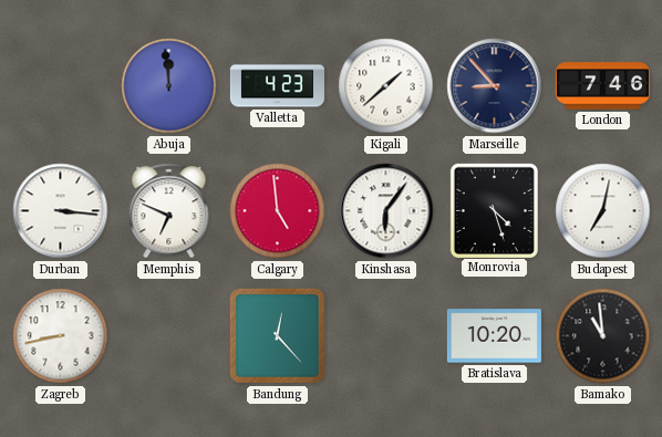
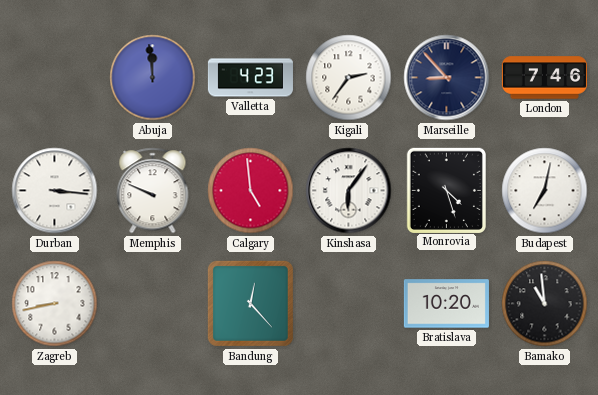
Kigali: 1:38 -> 2:36 (349, 78)
Memphis: 6:49 -> 9:49 (153, 191)
